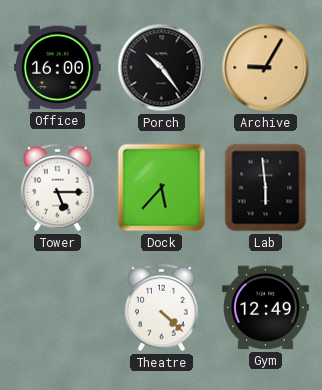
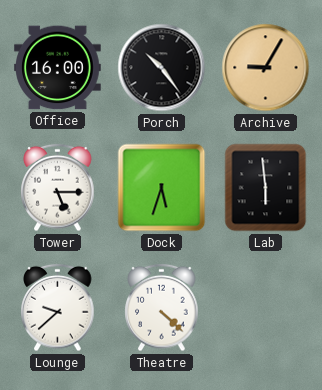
Dock: 5:37 -> 5:33 (162, 188)
Lounge: none -> 9:38 (58, 308)
Gym: 12:49 -> none (266, 308)
